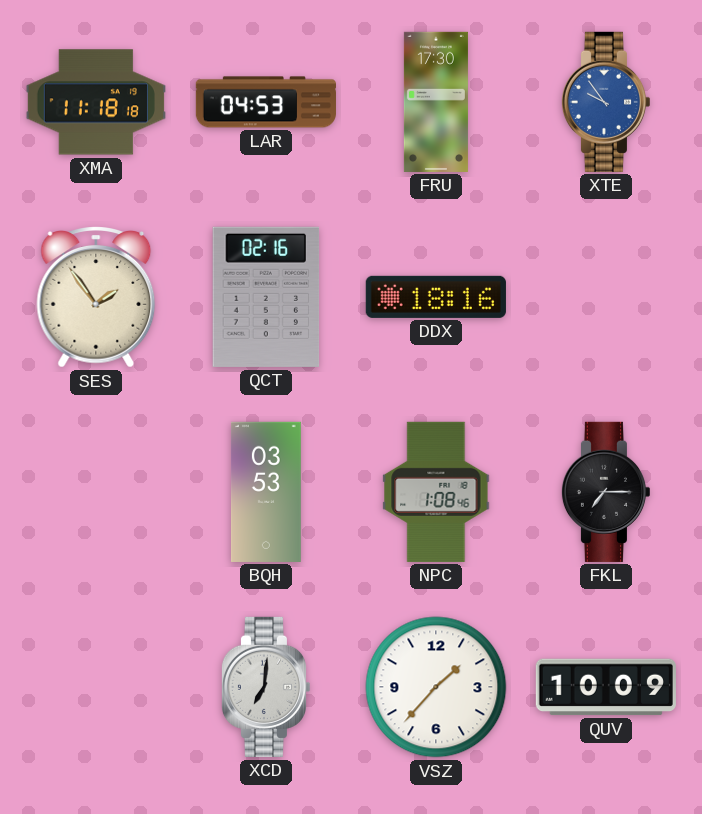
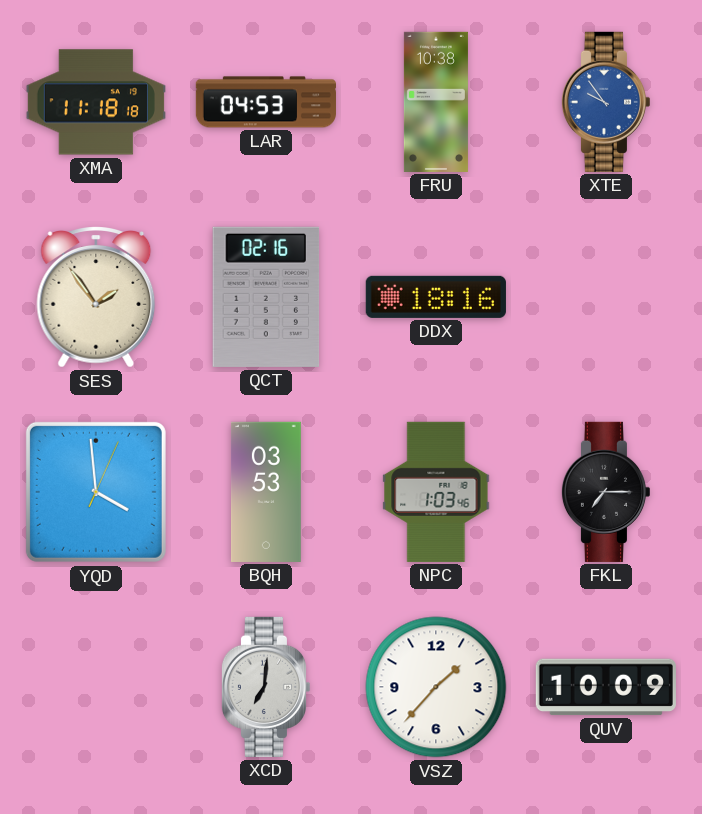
FRU: 17:30 -> 10:38 (436, 102)
YQD: none -> 3:59 (96, 492)
NPC: 1:08 -> 1:03 (436, 492)
